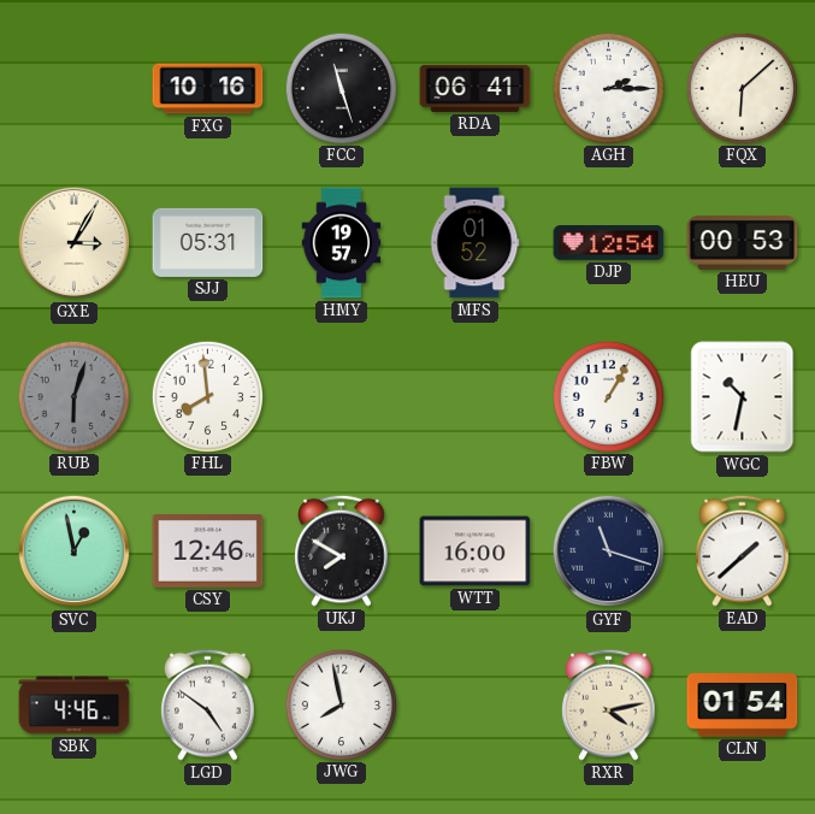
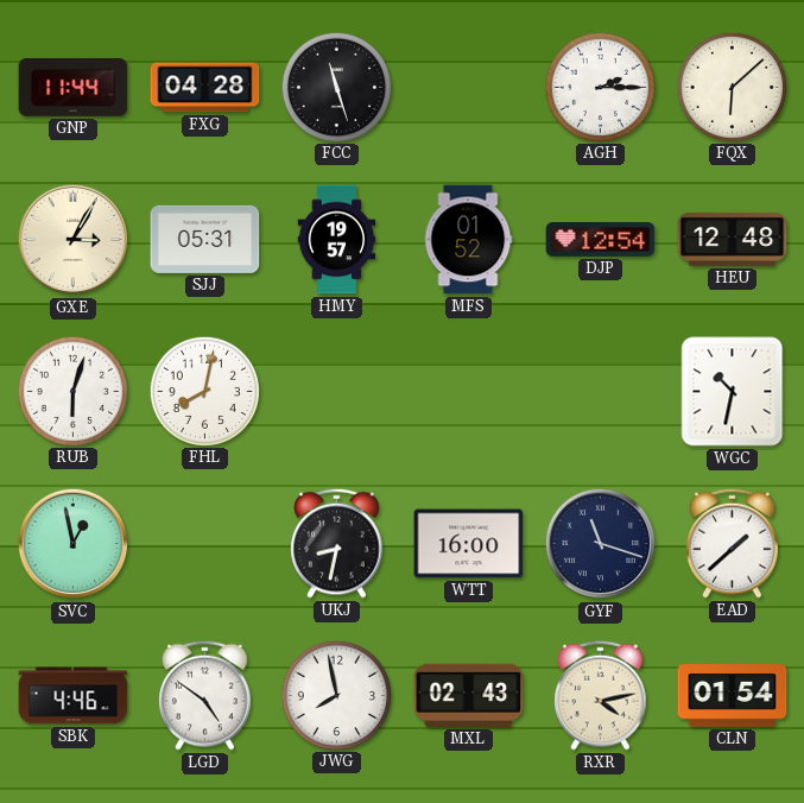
GNP: none -> 11:44 (74, 88)
FXG: 10:16 -> 04:28 (205, 88)
RDA: 06:41 -> none (476, 88)
HEU: 00:53 -> 12:48 (733, 239)
RUB dial: grey -> white (72, 391)
FHL: 7:59 -> 8:02 (204, 391)
FBW: 1:05 -> none (608, 396)
CSY: 12:46 -> none (208, 551)
UKJ: 7:50 -> 8:32 (337, 543)
MXL: none -> 02:43 (469, 695)
